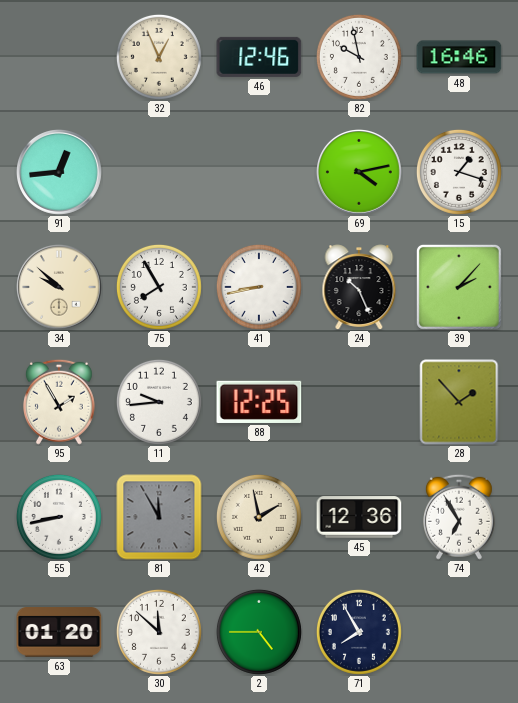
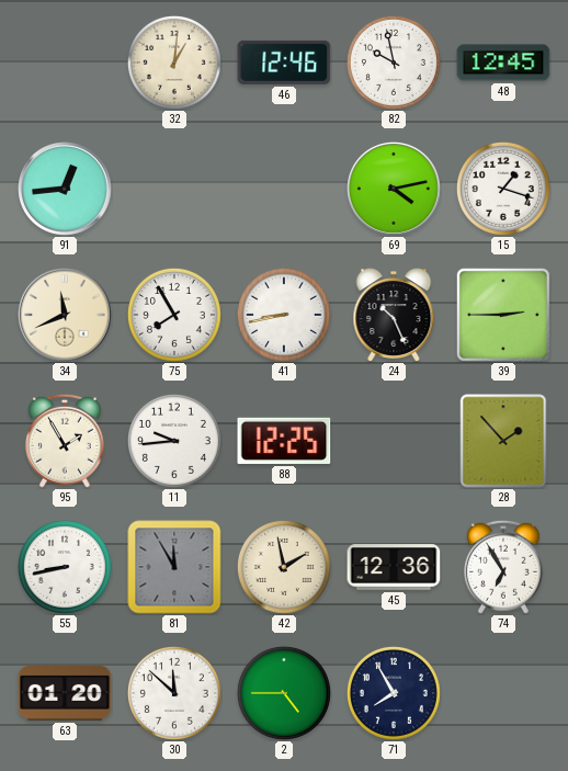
32: 12:56 -> 1:01 (174, 63)
48: 16:46 -> 12:45 (503, 63)
34: 9:52 -> 11:41 (66, 316)
39: 2:07 -> 2:45 (503, 315)
